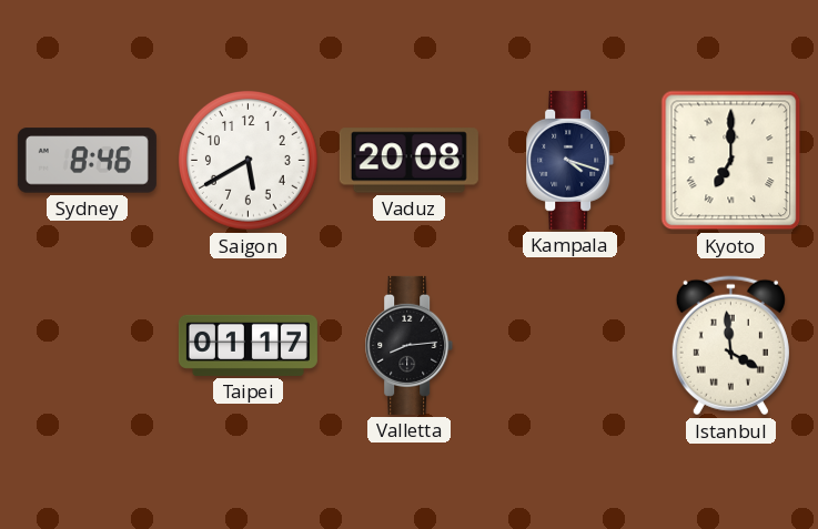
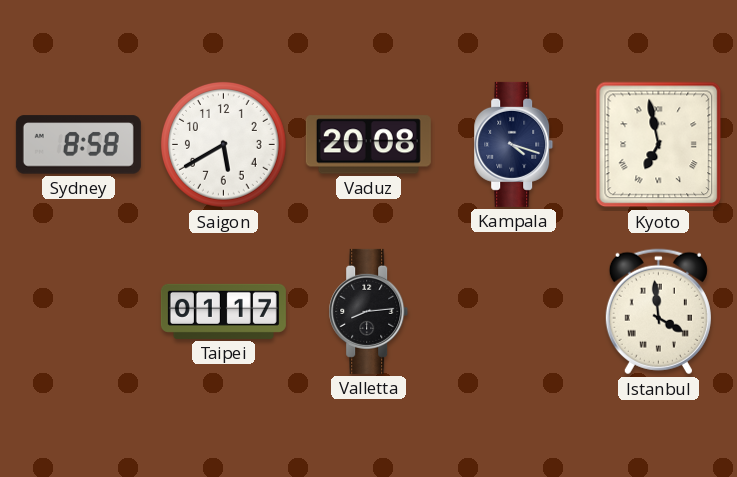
Sydney: 8:46 -> 8:58 (78, 145)
Kyoto: 7:00 -> 6:58 (659, 145)
